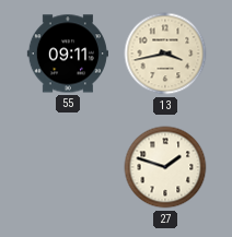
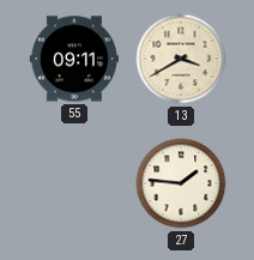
13: 3:43 -> 3:40 (181, 59)
27: 1:48 -> 1:46 (181, 183)
